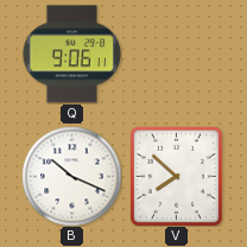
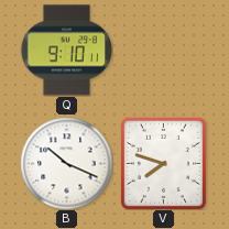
Q: 9:06 -> 9:10 (66, 51)
V: 7:52 -> 7:48 (163, 163)
